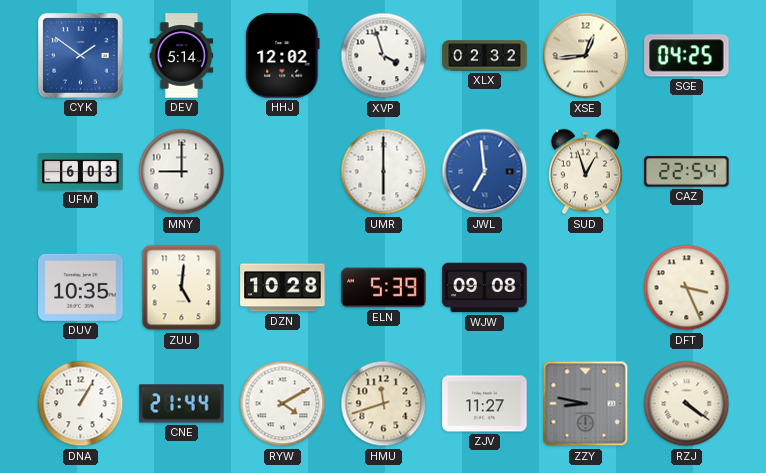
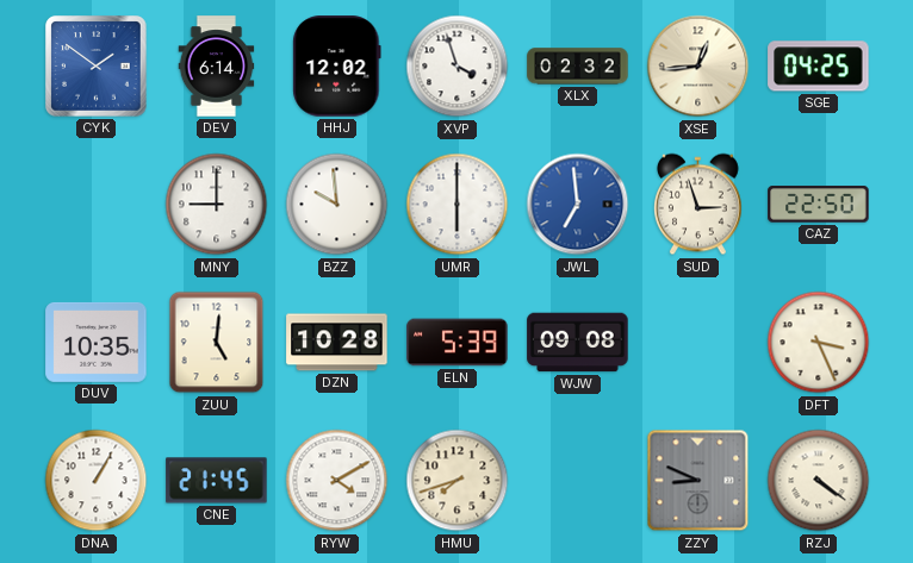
DEV: 5:14 -> 6:14 (217, 67)
UFM: 6:03 -> none (81, 172)
BZZ: none -> 9:59 (337, 205)
SUD: 12:57 -> 2:57 (697, 205)
CAZ: 22:54 -> 22:50 (819, 205)
CNE: 21:44 -> 21:45 (217, 481)
HMU: 11:42 -> 7:42 (458, 481)
ZJV: 11:27 -> none (485, 404)
ZZY: 8:47 -> 8:49 (698, 481)
